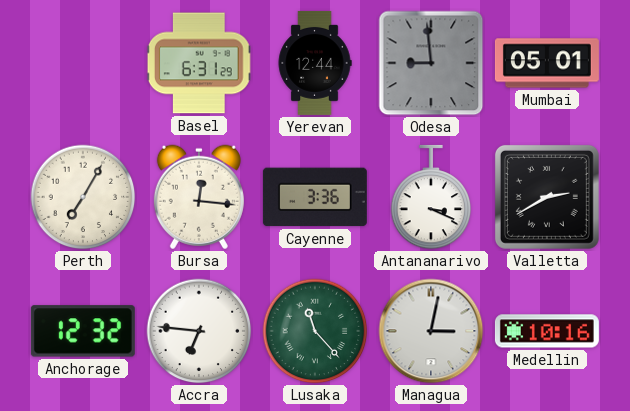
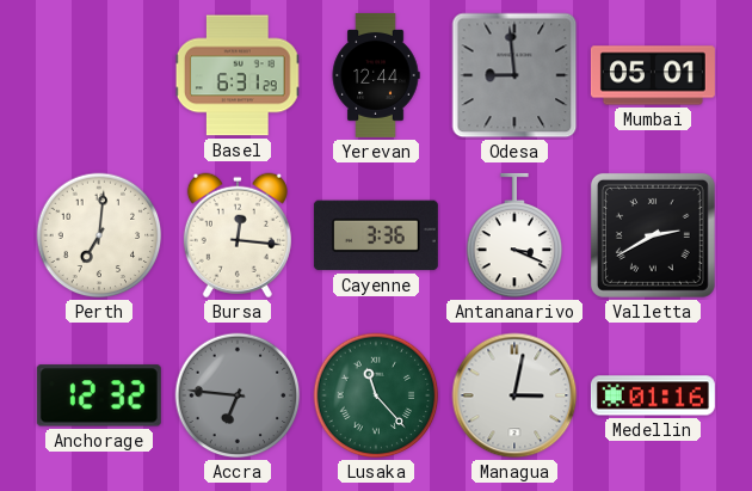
Perth: 7:05 -> 7:01 (99, 235)
Accra dial: white -> grey (238, 395)
Medellin: 10:16 -> 01:16 (653, 395)
